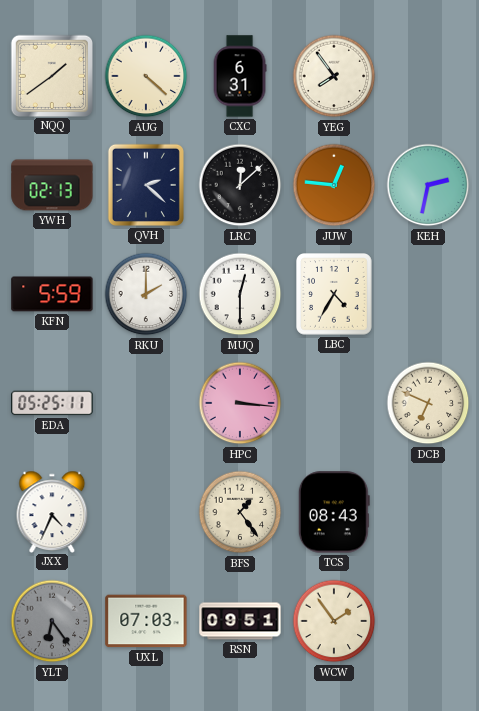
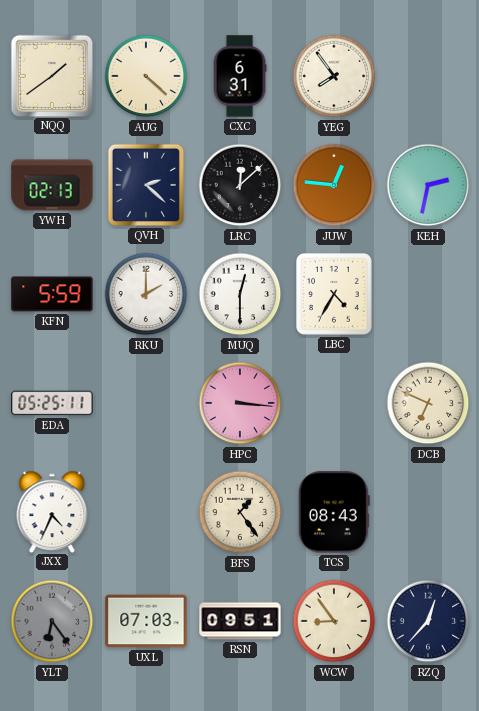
WCW: 1:54 -> 8:54 (334, 621)
RZQ: none -> 12:37 (428, 621)
